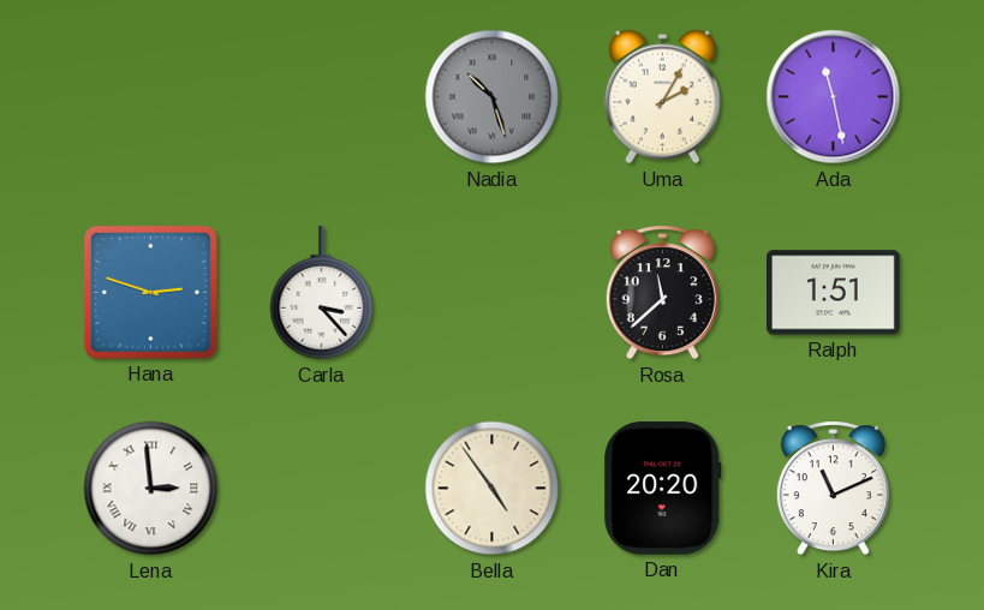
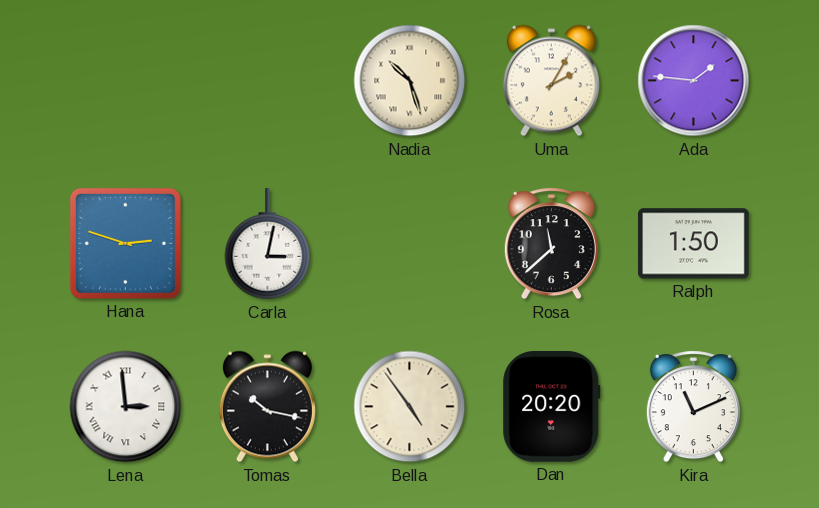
Nadia dial: grey -> cream (410, 81)
Ada: 11:28 -> 1:46 (694, 81)
Carla: 3:23 -> 3:02 (268, 245)
Ralph: 1:51 -> 1:50 (694, 244)
Tomas: none -> 10:17 (267, 407)
